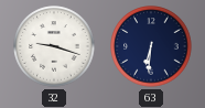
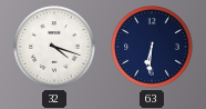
32: 9:18 -> 4:18 (54, 47)
